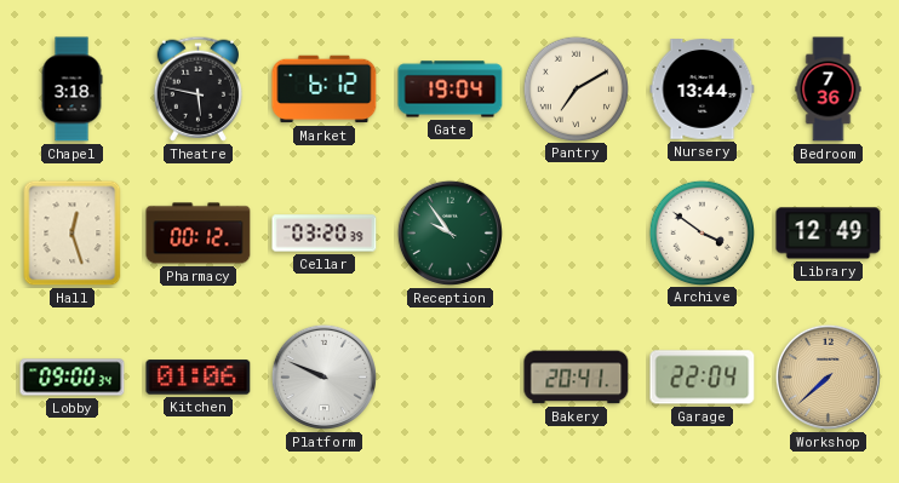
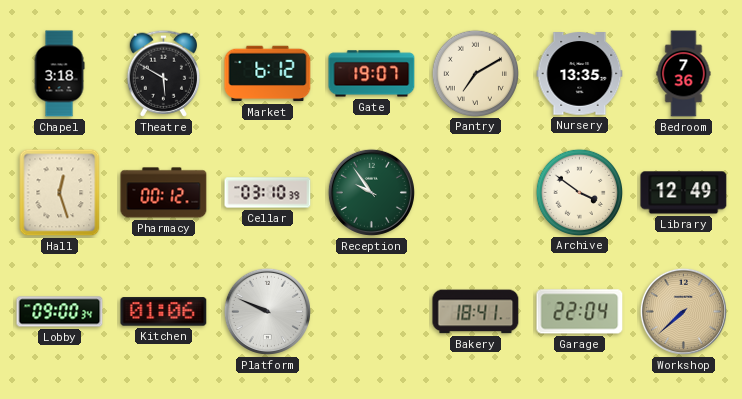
Theatre: 5:47 -> 5:50 (163, 73)
Gate: 19:04 -> 19:07 (372, 74)
Nursery: 13:44 -> 13:35 (580, 74)
Cellar: 03:20 -> 03:10 (268, 193)
Bakery: 20:41 -> 18:41 (476, 312)
